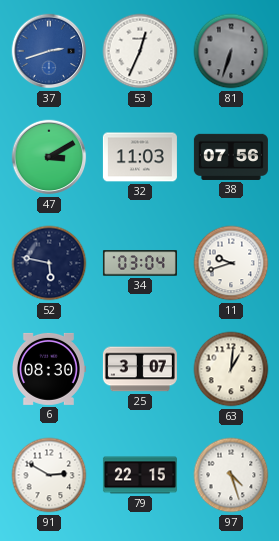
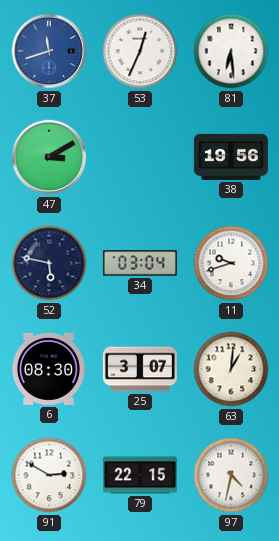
37: 2:42 -> 11:42 (49, 51)
81: 6:33 -> 6:29 (231, 51)
81 dial: grey -> white (231, 51)
32: 11:03 -> none (140, 157)
38: 07:56 -> 19:56 (231, 157)
97: 4:27 -> 4:32 (231, 475)
